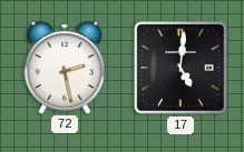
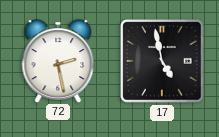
17: 5:01 -> 4:58 (163, 62)
